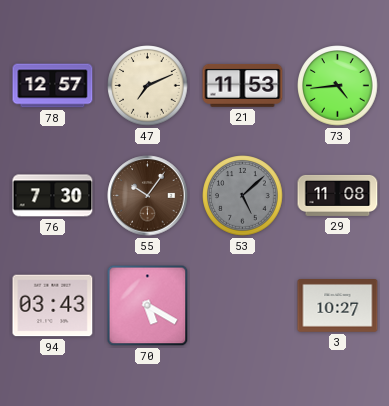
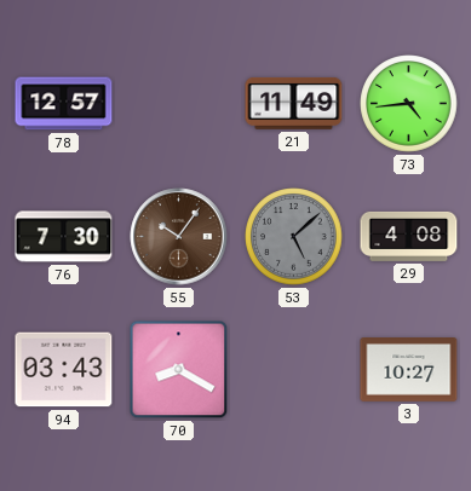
47: 7:11 -> none (148, 86)
21: 11:53 -> 11:49 (294, 103)
29: 11:08 -> 4:08 (409, 236)
70: 5:20 -> 8:20 (179, 370)
